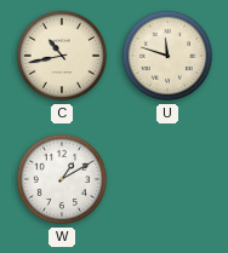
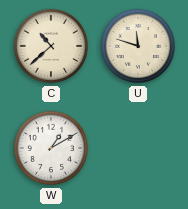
C: 10:43 -> 10:38 (51, 46)
